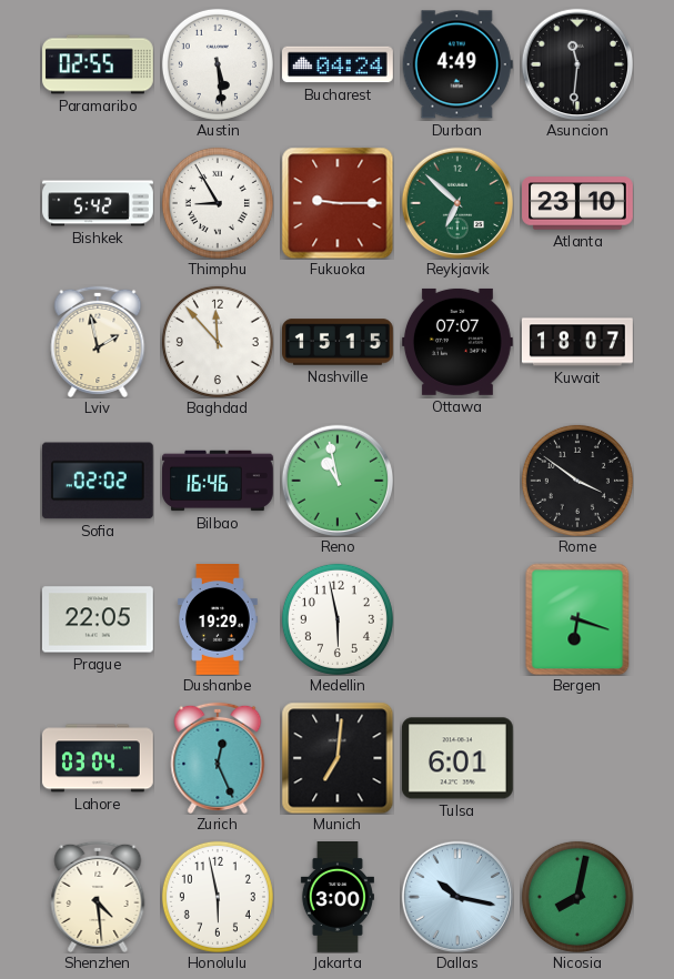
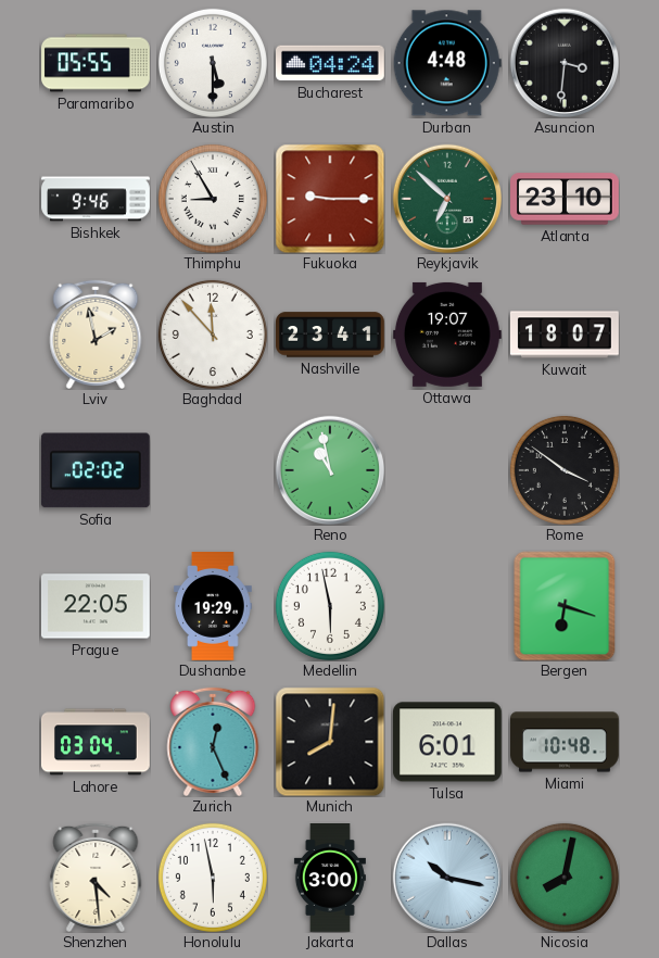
Paramaribo: 02:55 -> 05:55 (97, 63)
Austin: 5:29 -> 5:30 (213, 63)
Durban: 4:49 -> 4:48 (447, 63)
Asuncion: 11:31 -> 3:31 (565, 63)
Bishkek: 5:42 -> 9:46 (96, 199)
Nashville: 15:15 -> 23:41 (331, 335)
Ottawa: 07:07 -> 19:07 (447, 335)
Bilbao: 16:46 -> none (219, 481)
Munich: 7:01 -> 8:01 (330, 742)
Miami: none -> 10:48 (566, 742)
